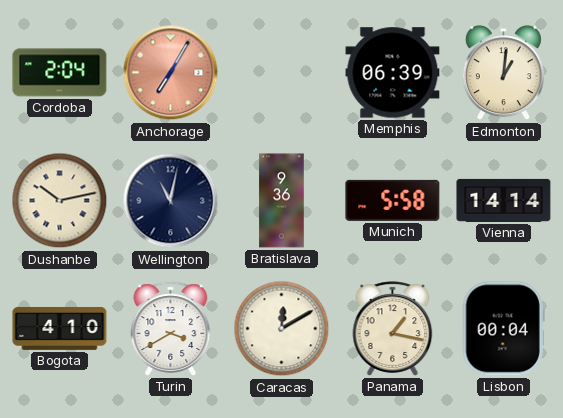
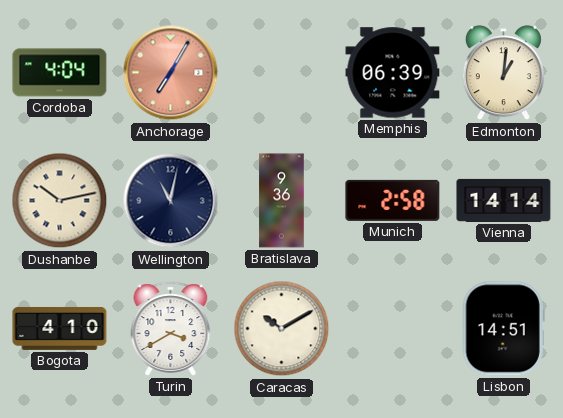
Cordoba: 2:04 -> 4:04 (60, 73)
Munich: 5:58 -> 2:58 (393, 200)
Caracas: 12:10 -> 10:10 (282, 329)
Panama: 1:17 -> none (393, 329)
Lisbon: 00:04 -> 14:51 (503, 329)
